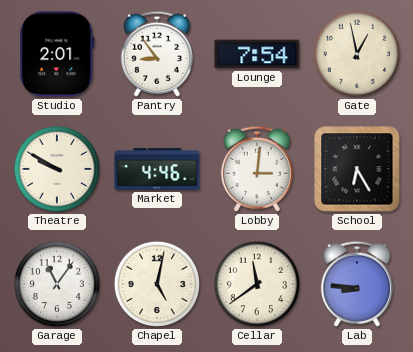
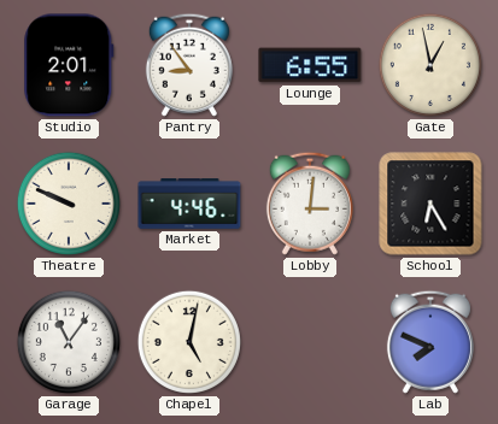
Lounge: 7:54 -> 6:55 (310, 65)
Theatre: 9:50 -> 9:49 (69, 204)
Cellar: 11:39 -> none (257, 284)
Lab: 8:46 -> 7:49 (430, 342)
